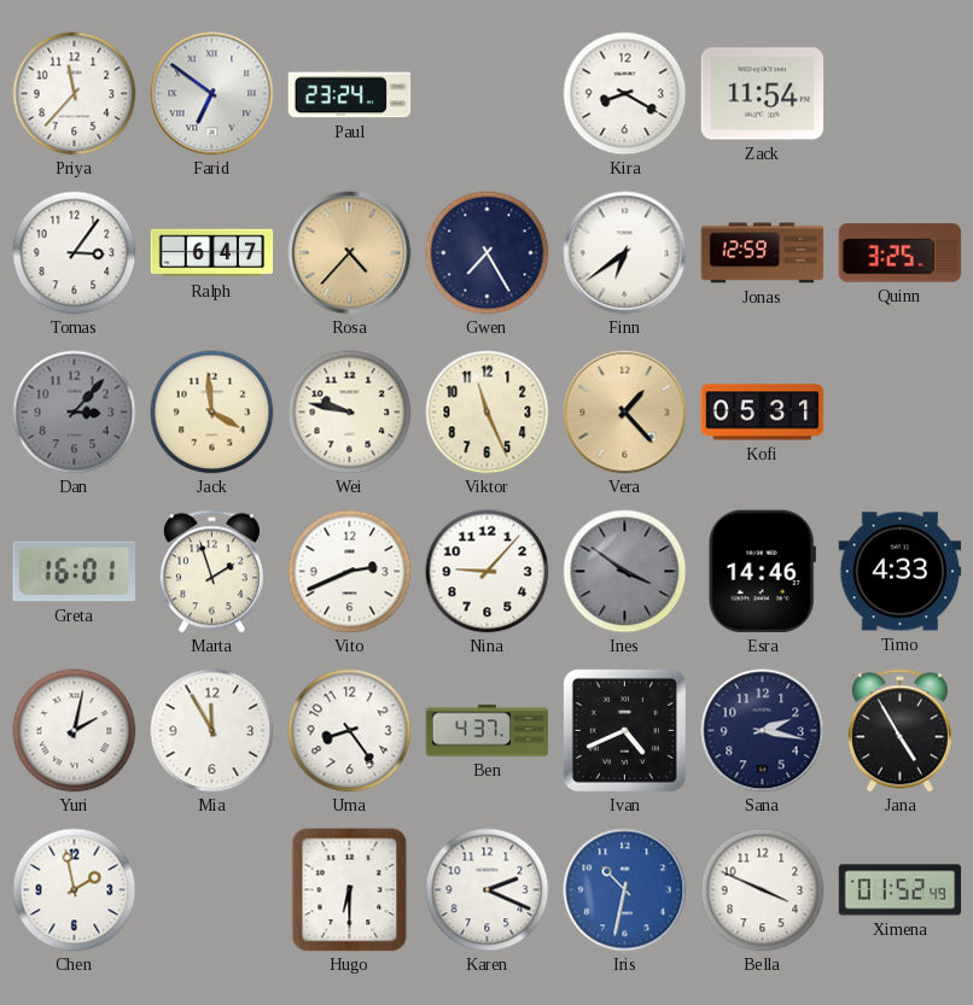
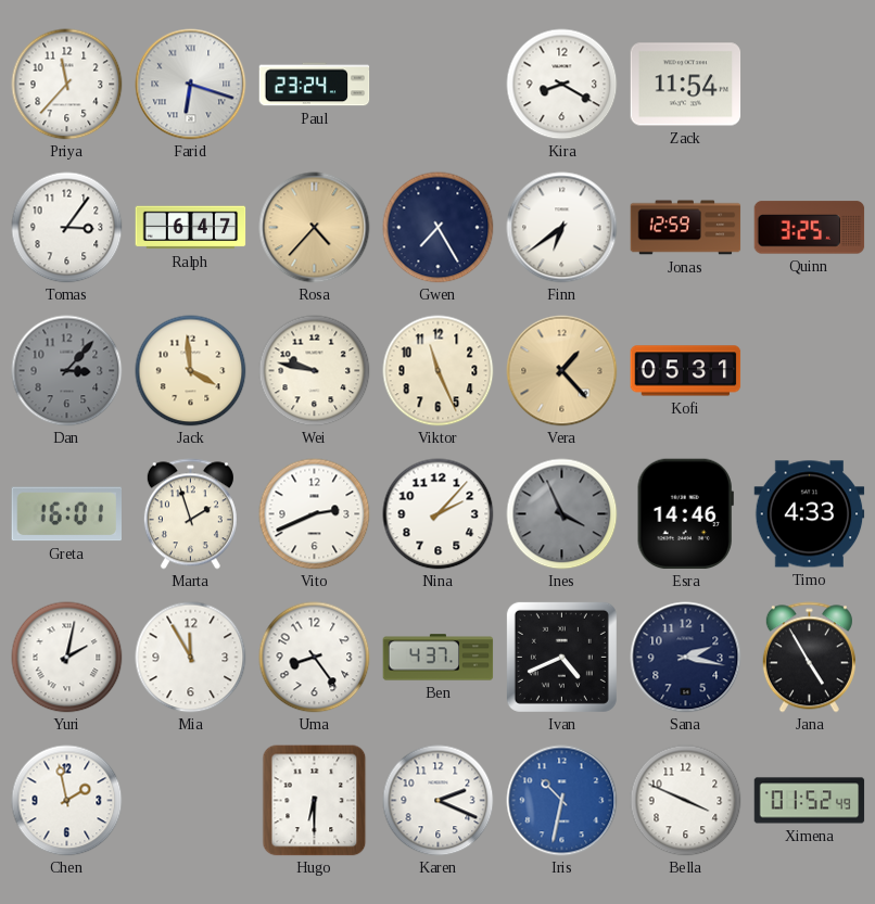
Farid: 6:51 -> 6:18 (191, 85)
Nina: 9:07 -> 2:07 (439, 514)
Ines: 3:51 -> 3:56 (562, 514)
